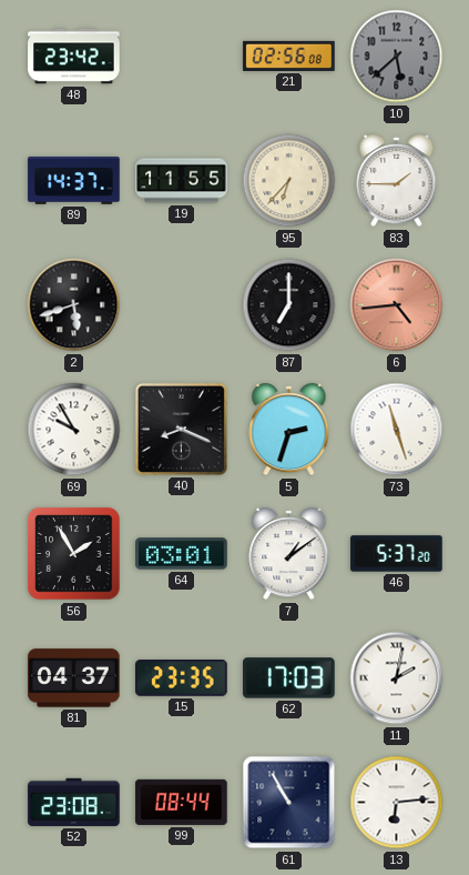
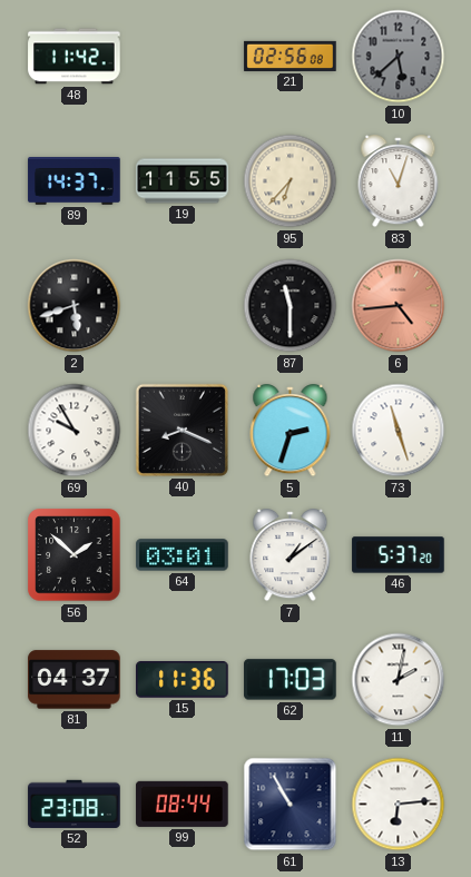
48: 23:42 -> 11:42 (75, 57)
83: 1:45 -> 11:03 (399, 181)
87: 7:00 -> 11:30 (291, 306)
56: 1:55 -> 1:52 (75, 555)
15: 23:35 -> 11:36 (183, 680)
